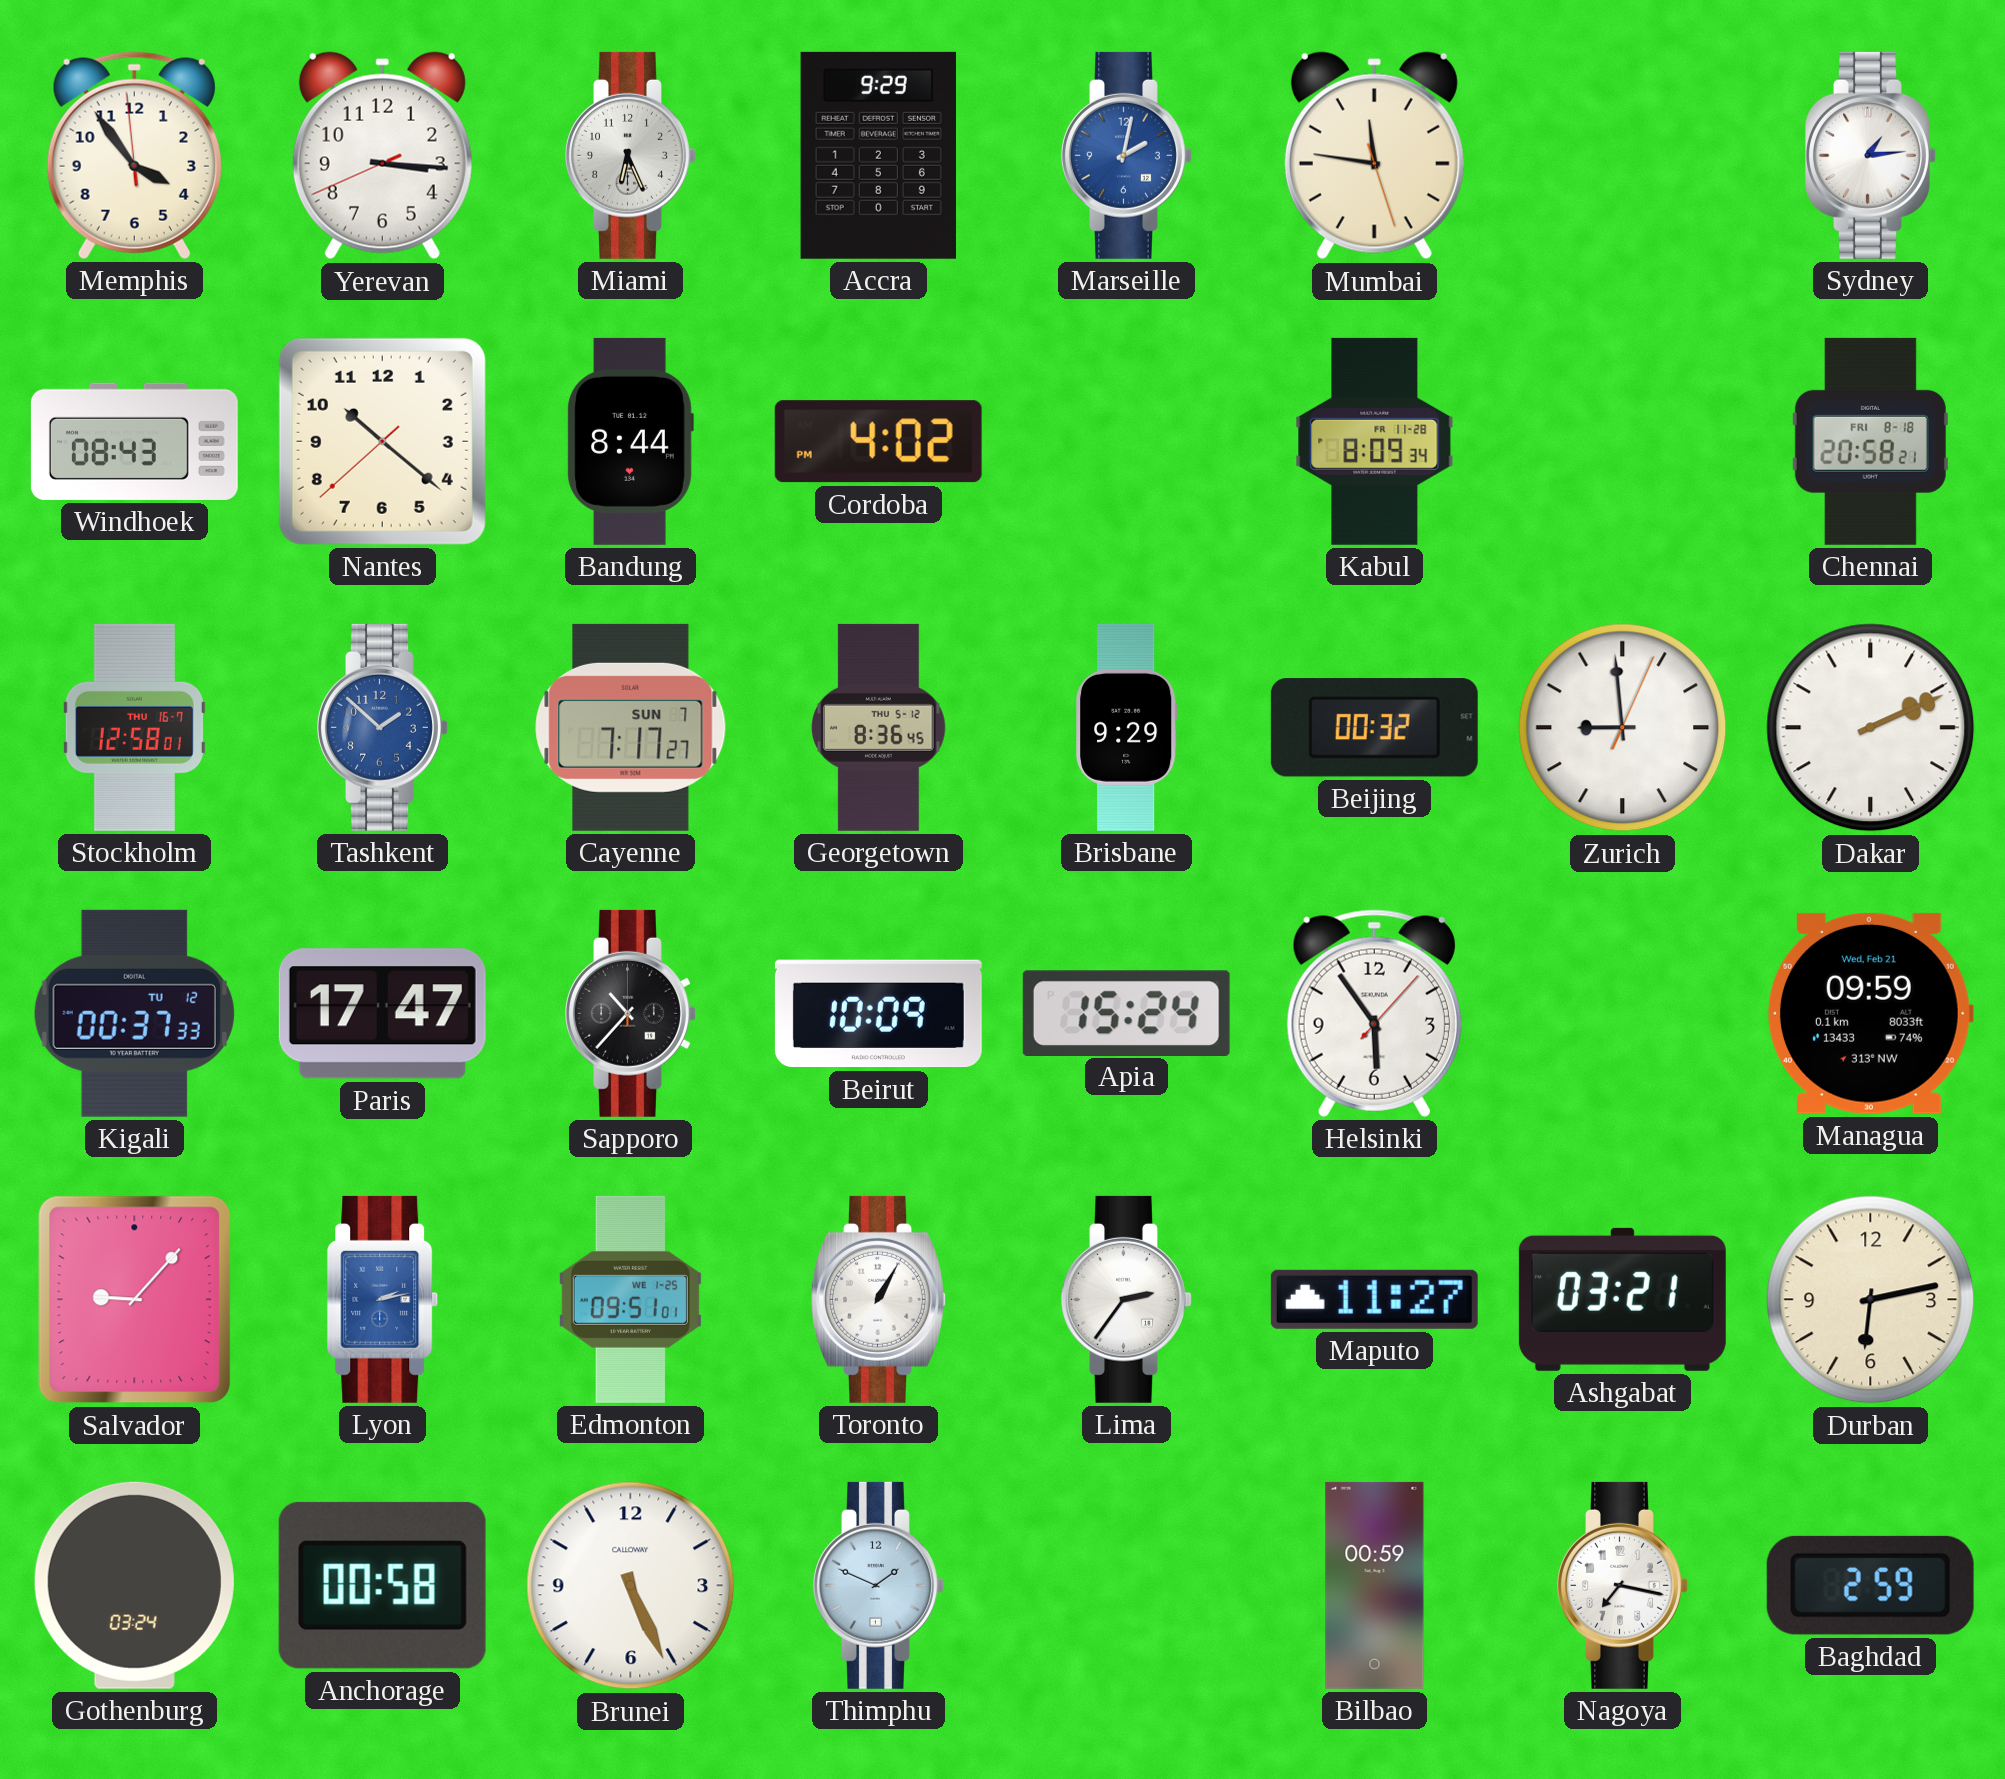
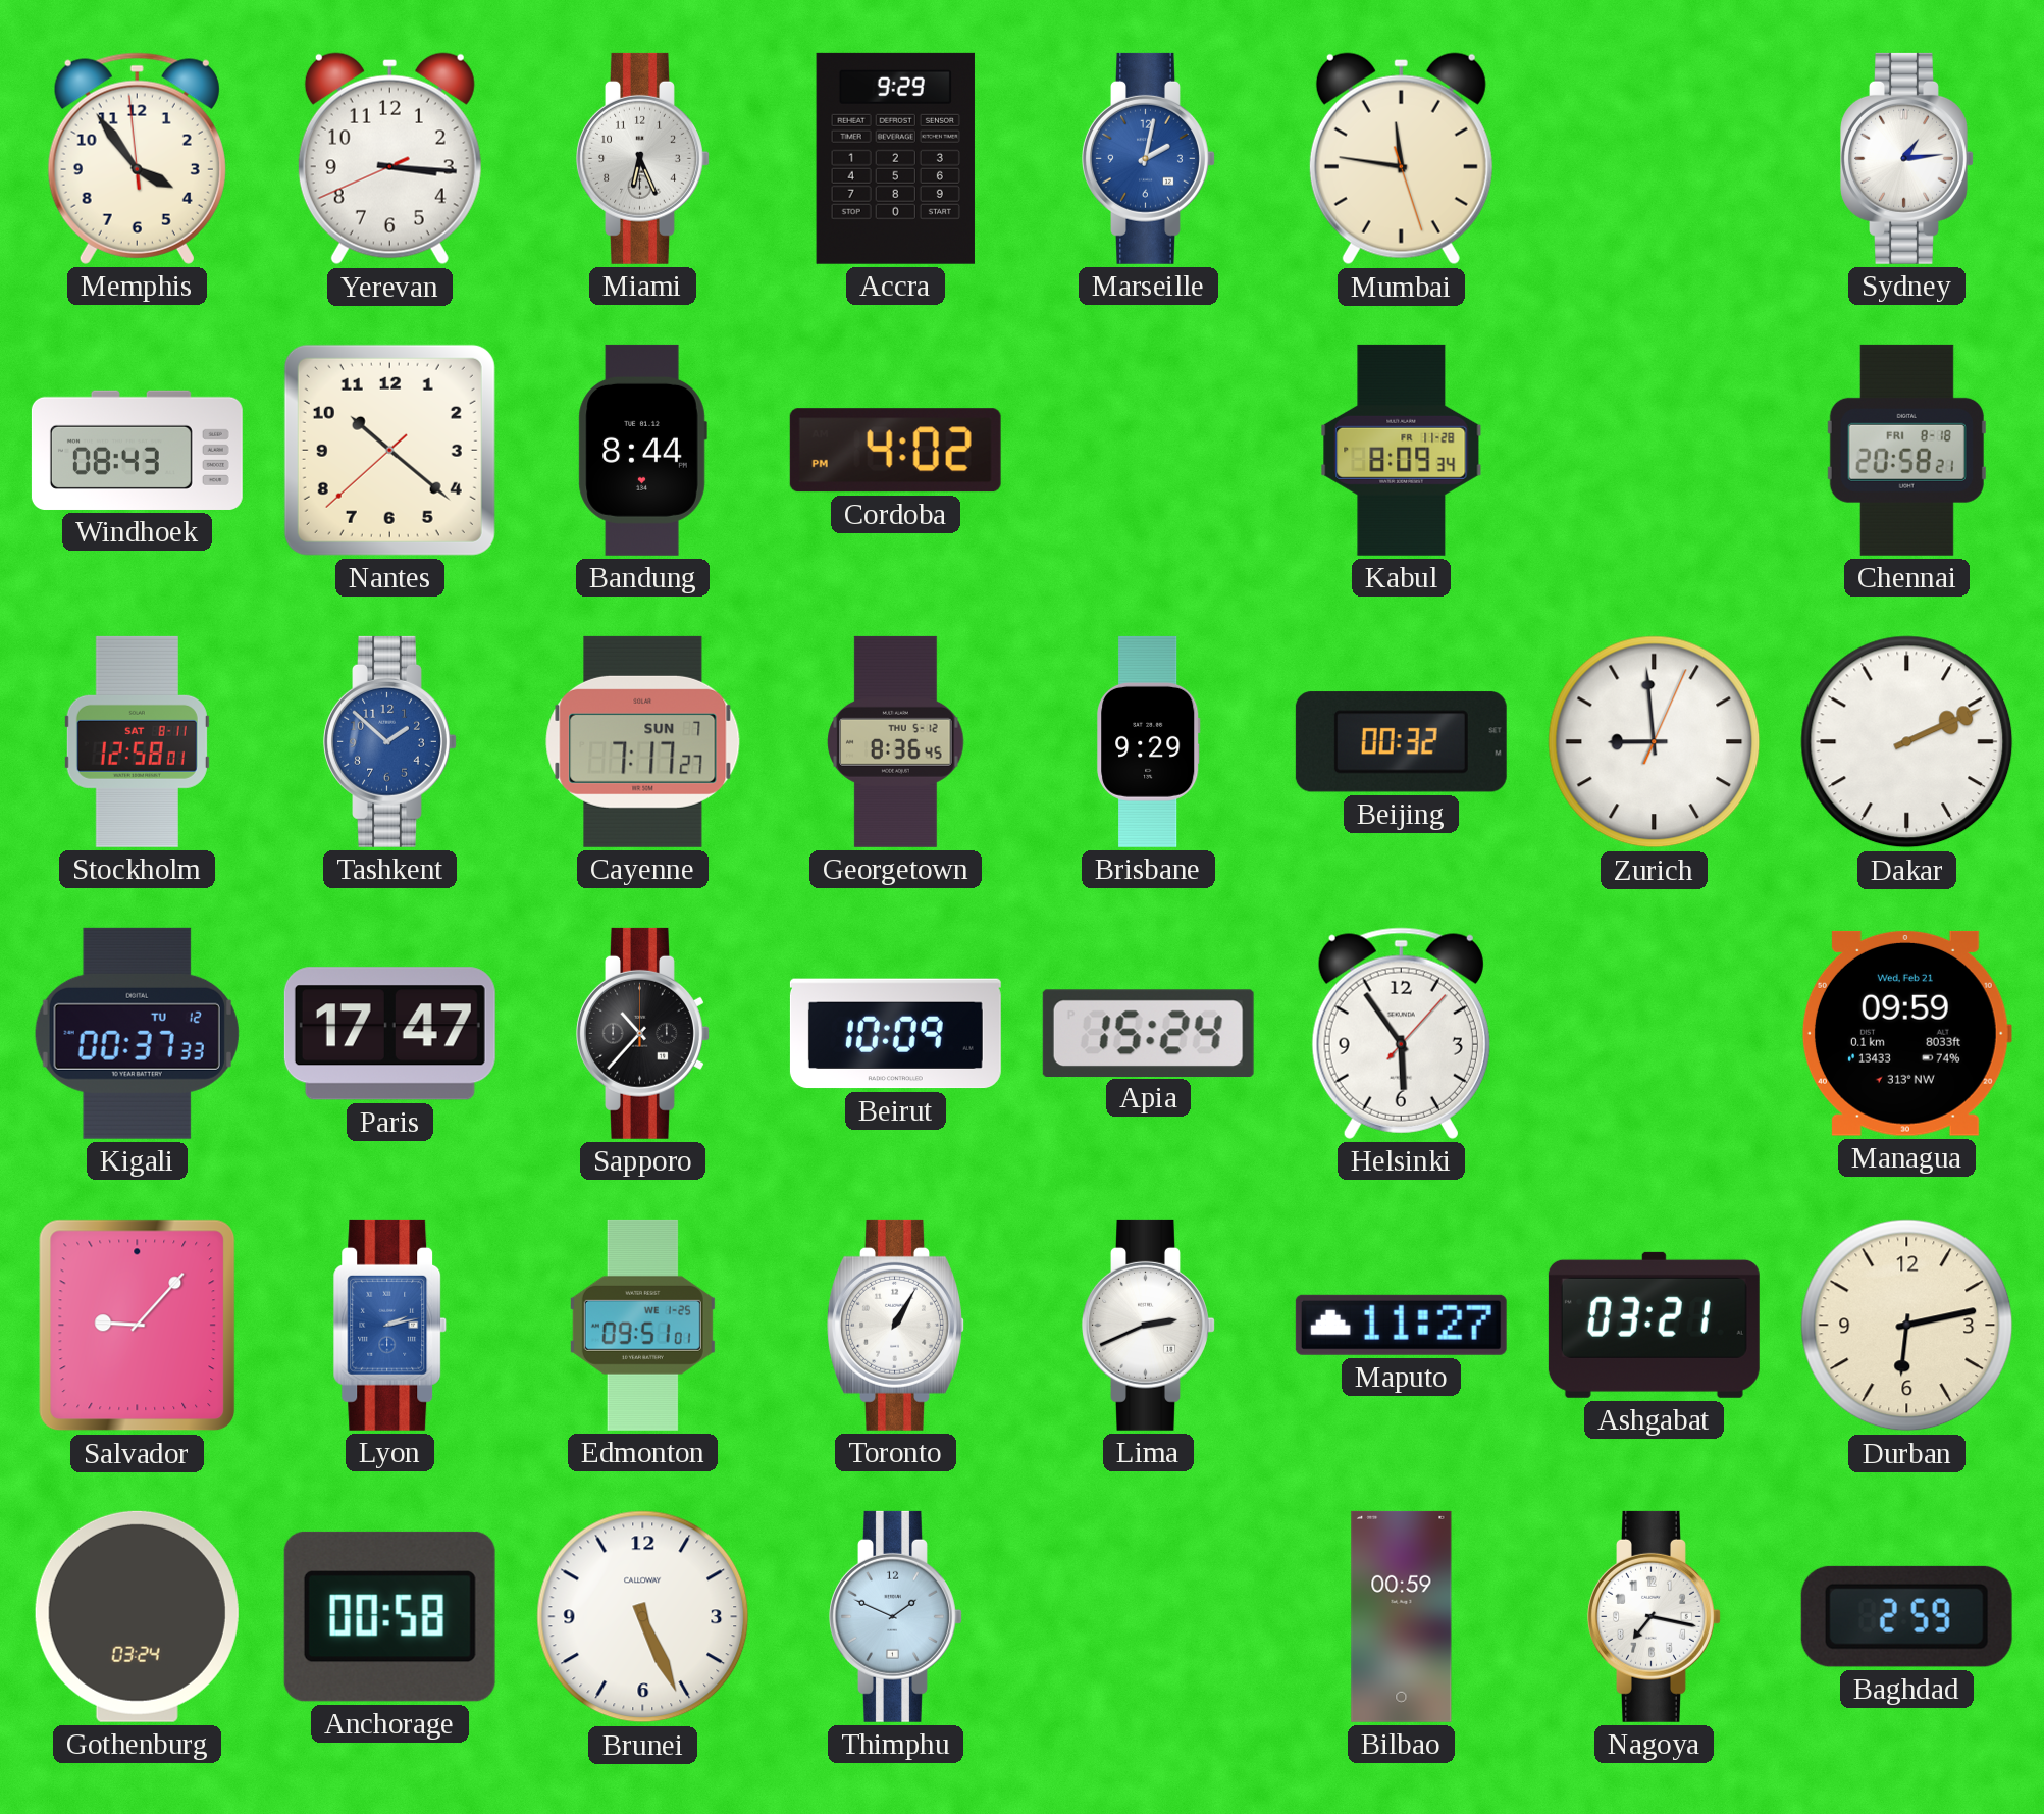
Stockholm date: THU 16-7 -> SAT 8-11 (137, 741)
Lima: 2:36 -> 2:41 (1149, 1325)
